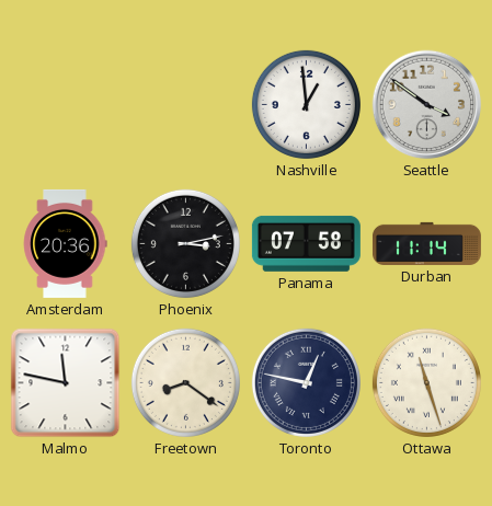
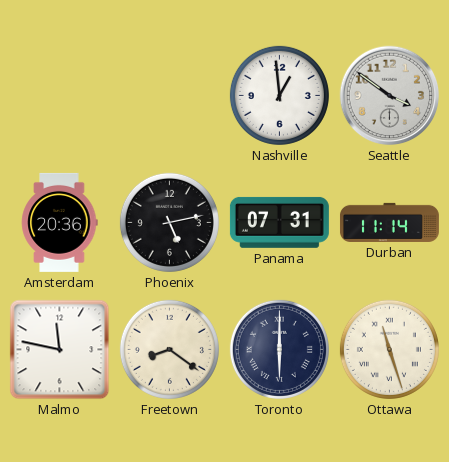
Phoenix: 3:13 -> 5:13 (169, 222)
Panama: 07:58 -> 07:31 (279, 222)
Toronto: 12:47 -> 6:00 (279, 349)
